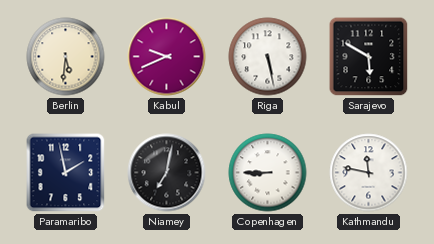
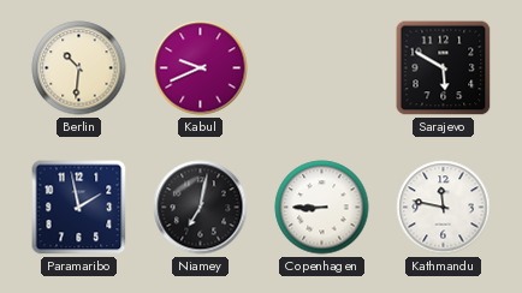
Berlin: 5:31 -> 10:31 (79, 68)
Riga: 5:28 -> none (268, 57)
